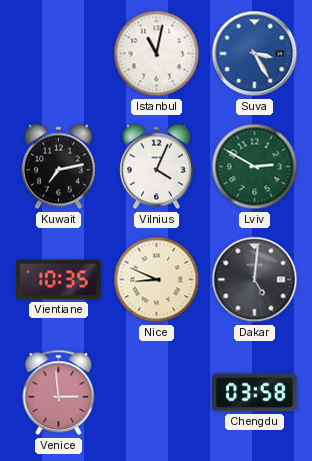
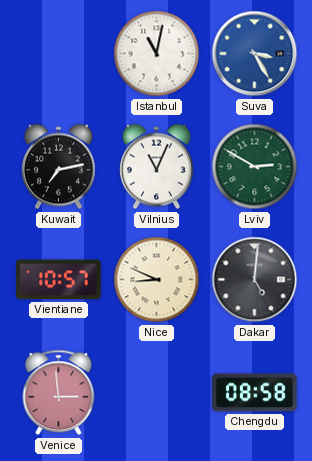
Vilnius: 4:04 -> 11:04 (156, 167)
Vientiane: 10:35 -> 10:57 (59, 280)
Chengdu: 03:58 -> 08:58 (255, 393)
